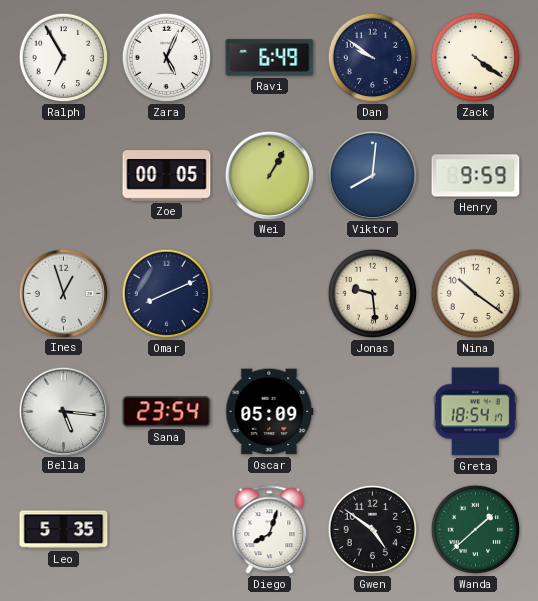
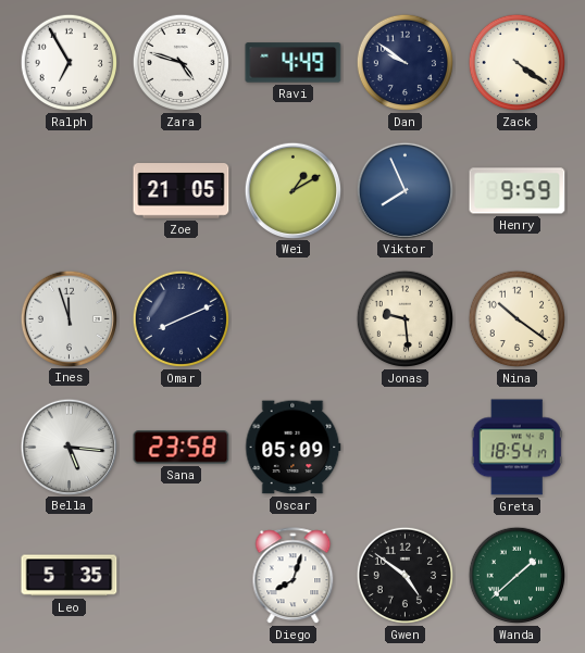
Zara: 5:04 -> 4:48 (182, 63)
Ravi: 6:49 -> 4:49 (294, 63)
Zoe: 00:05 -> 21:05 (182, 191)
Wei: 1:05 -> 1:10 (292, 190)
Viktor: 8:01 -> 7:56 (404, 190)
Ines: 12:57 -> 11:57 (69, 318)
Sana: 23:54 -> 23:58 (182, 448)
